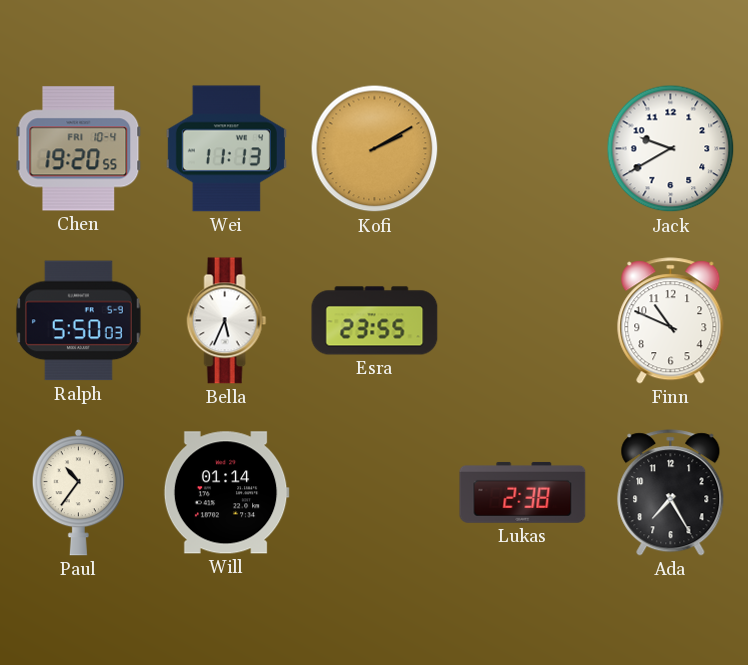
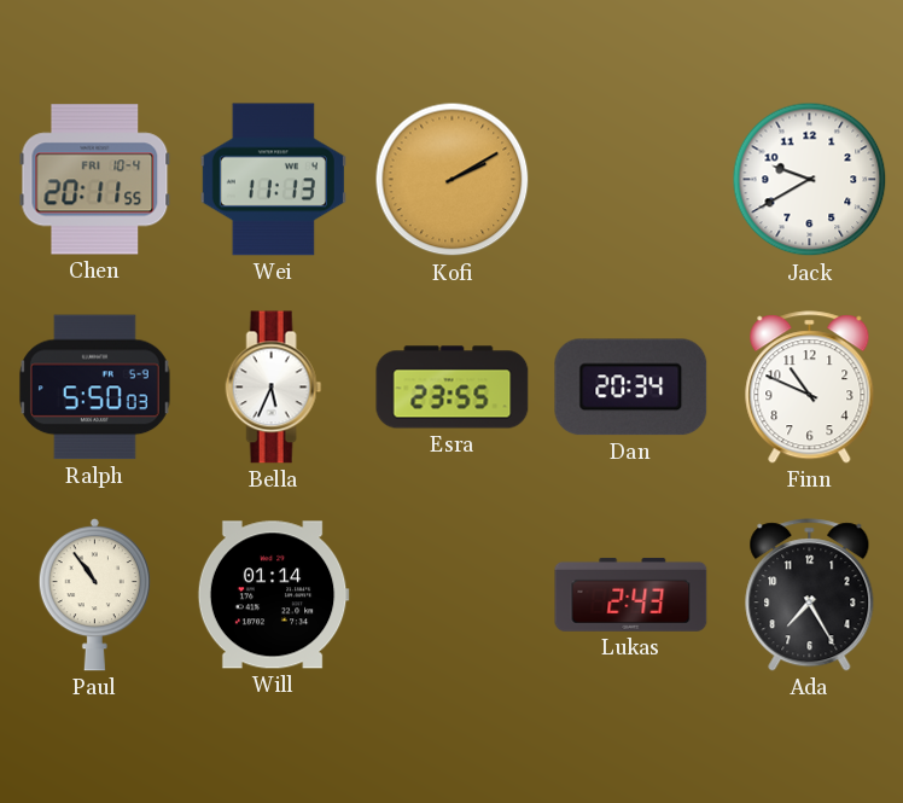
Chen: 19:20 -> 20:11 (95, 180)
Dan: none -> 20:34 (631, 388)
Paul: 10:36 -> 10:54 (94, 595)
Lukas: 2:38 -> 2:43 (631, 594)
